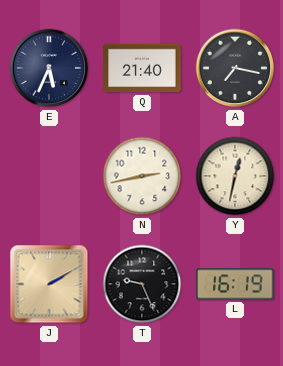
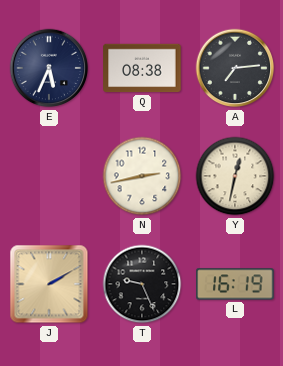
Q: 21:40 -> 08:38 (142, 68)
A: 7:17 -> 7:14 (235, 68)
